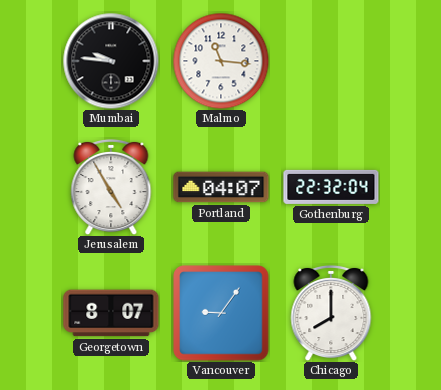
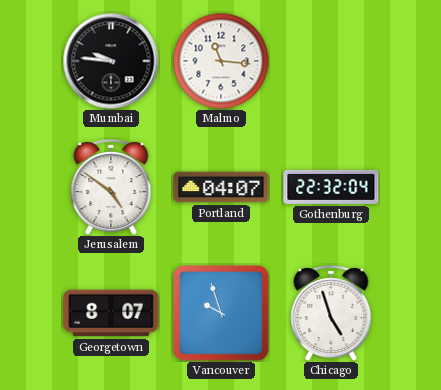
Jerusalem: 4:55 -> 4:51 (111, 187)
Vancouver: 9:06 -> 9:57 (221, 313)
Chicago: 8:00 -> 4:57 (331, 313)
